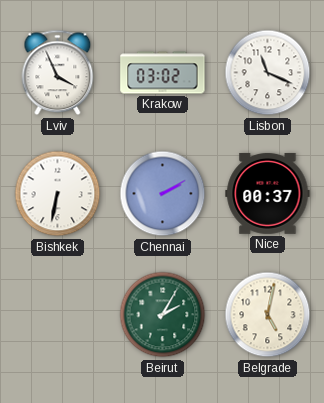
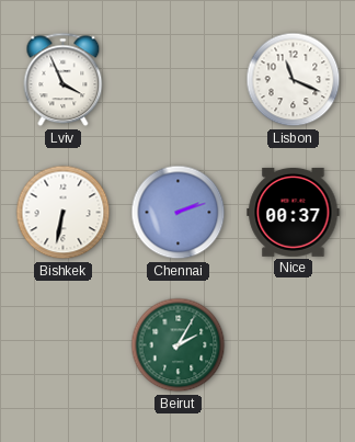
Krakow: 03:02 -> none (163, 73)
Chennai: 2:10 -> 2:12 (179, 213)
Belgrade: 5:02 -> none (268, 315)
